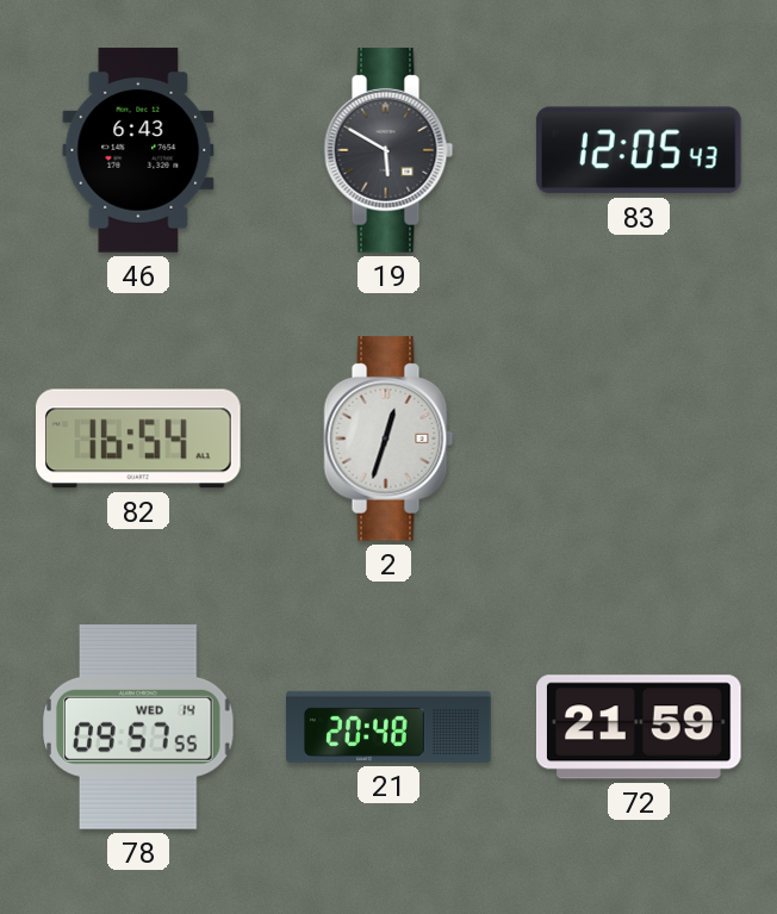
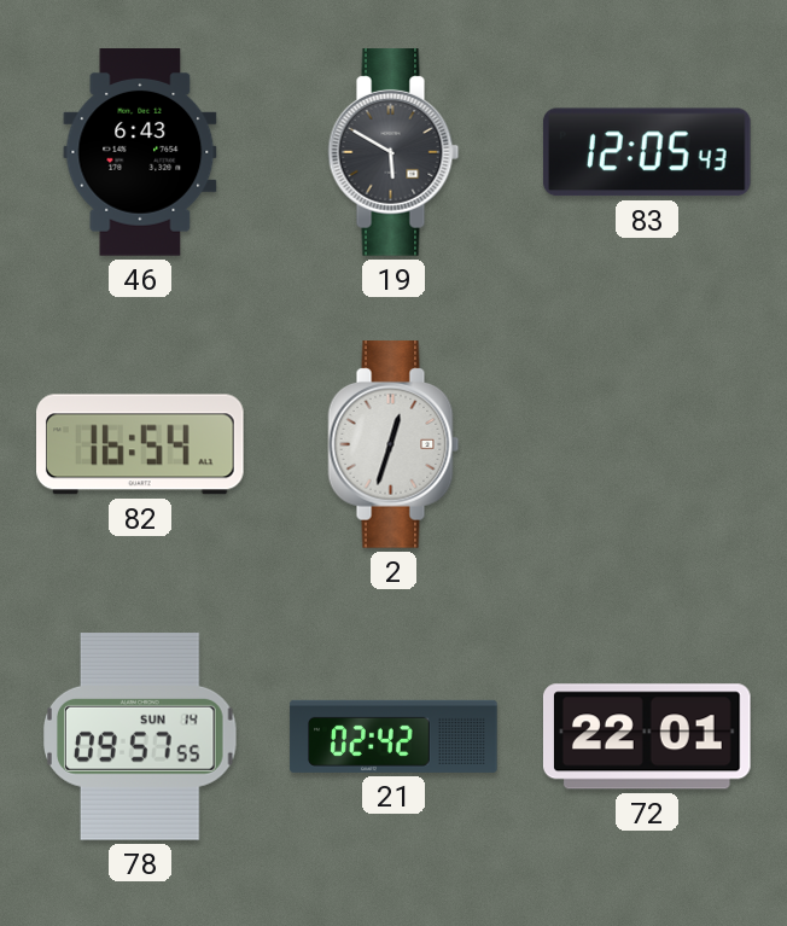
78 date: WED 14 -> SUN 14 (141, 738)
21: 20:48 -> 02:42 (393, 736)
72: 21:59 -> 22:01 (647, 736)
